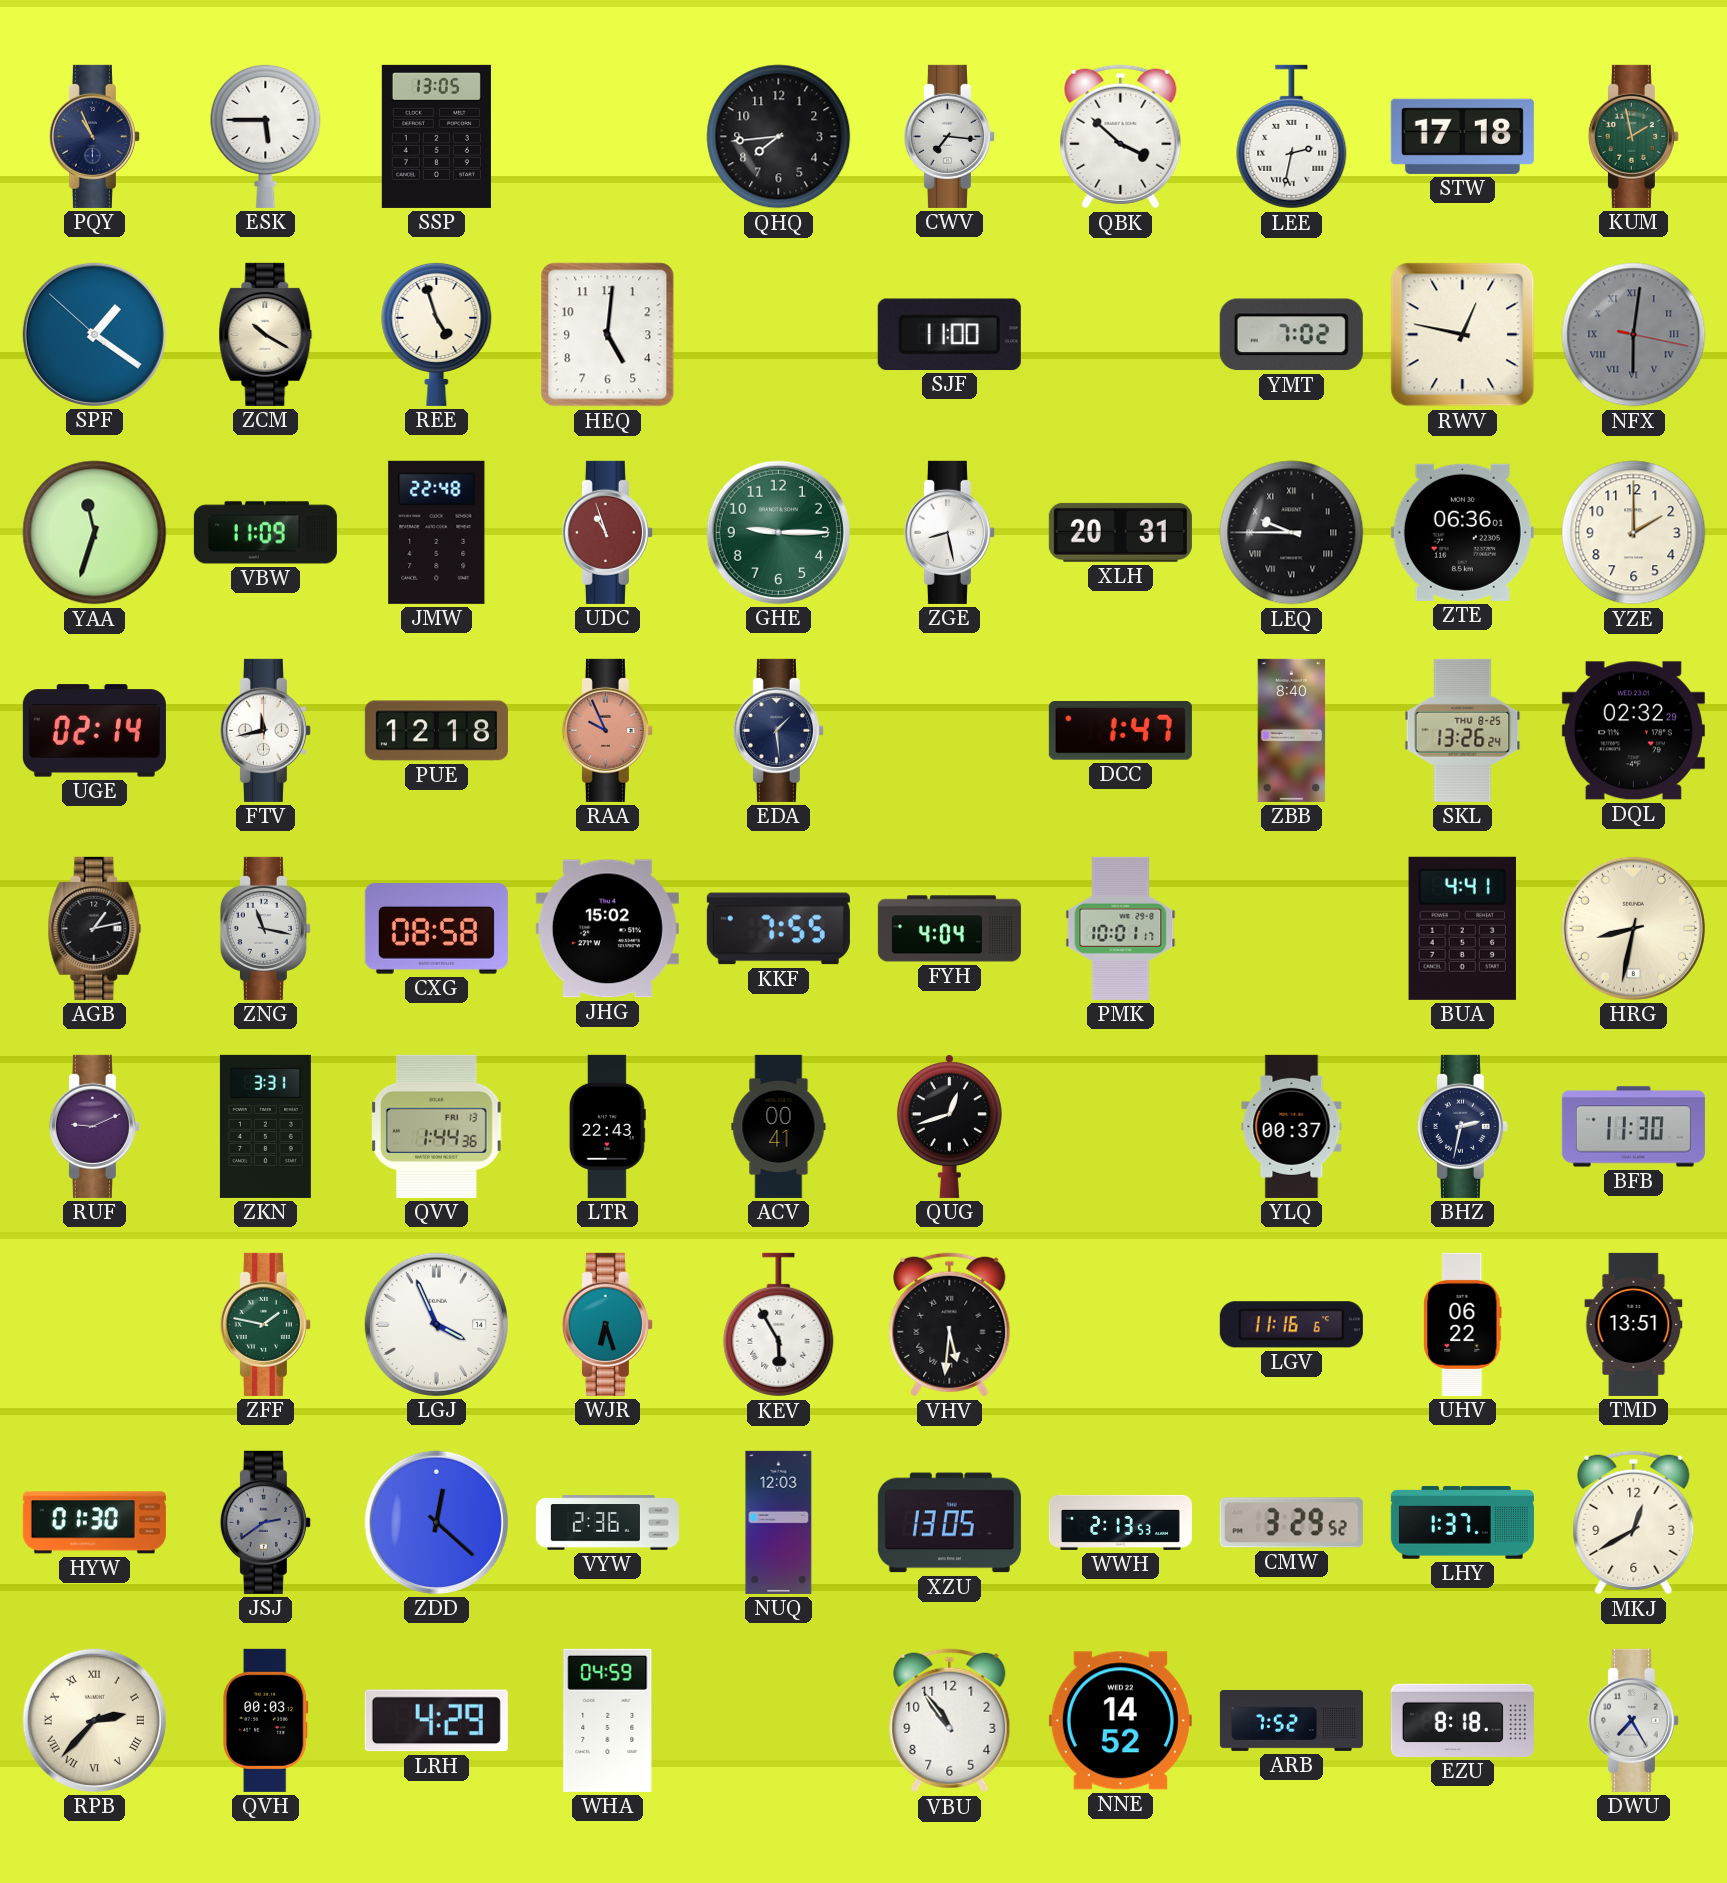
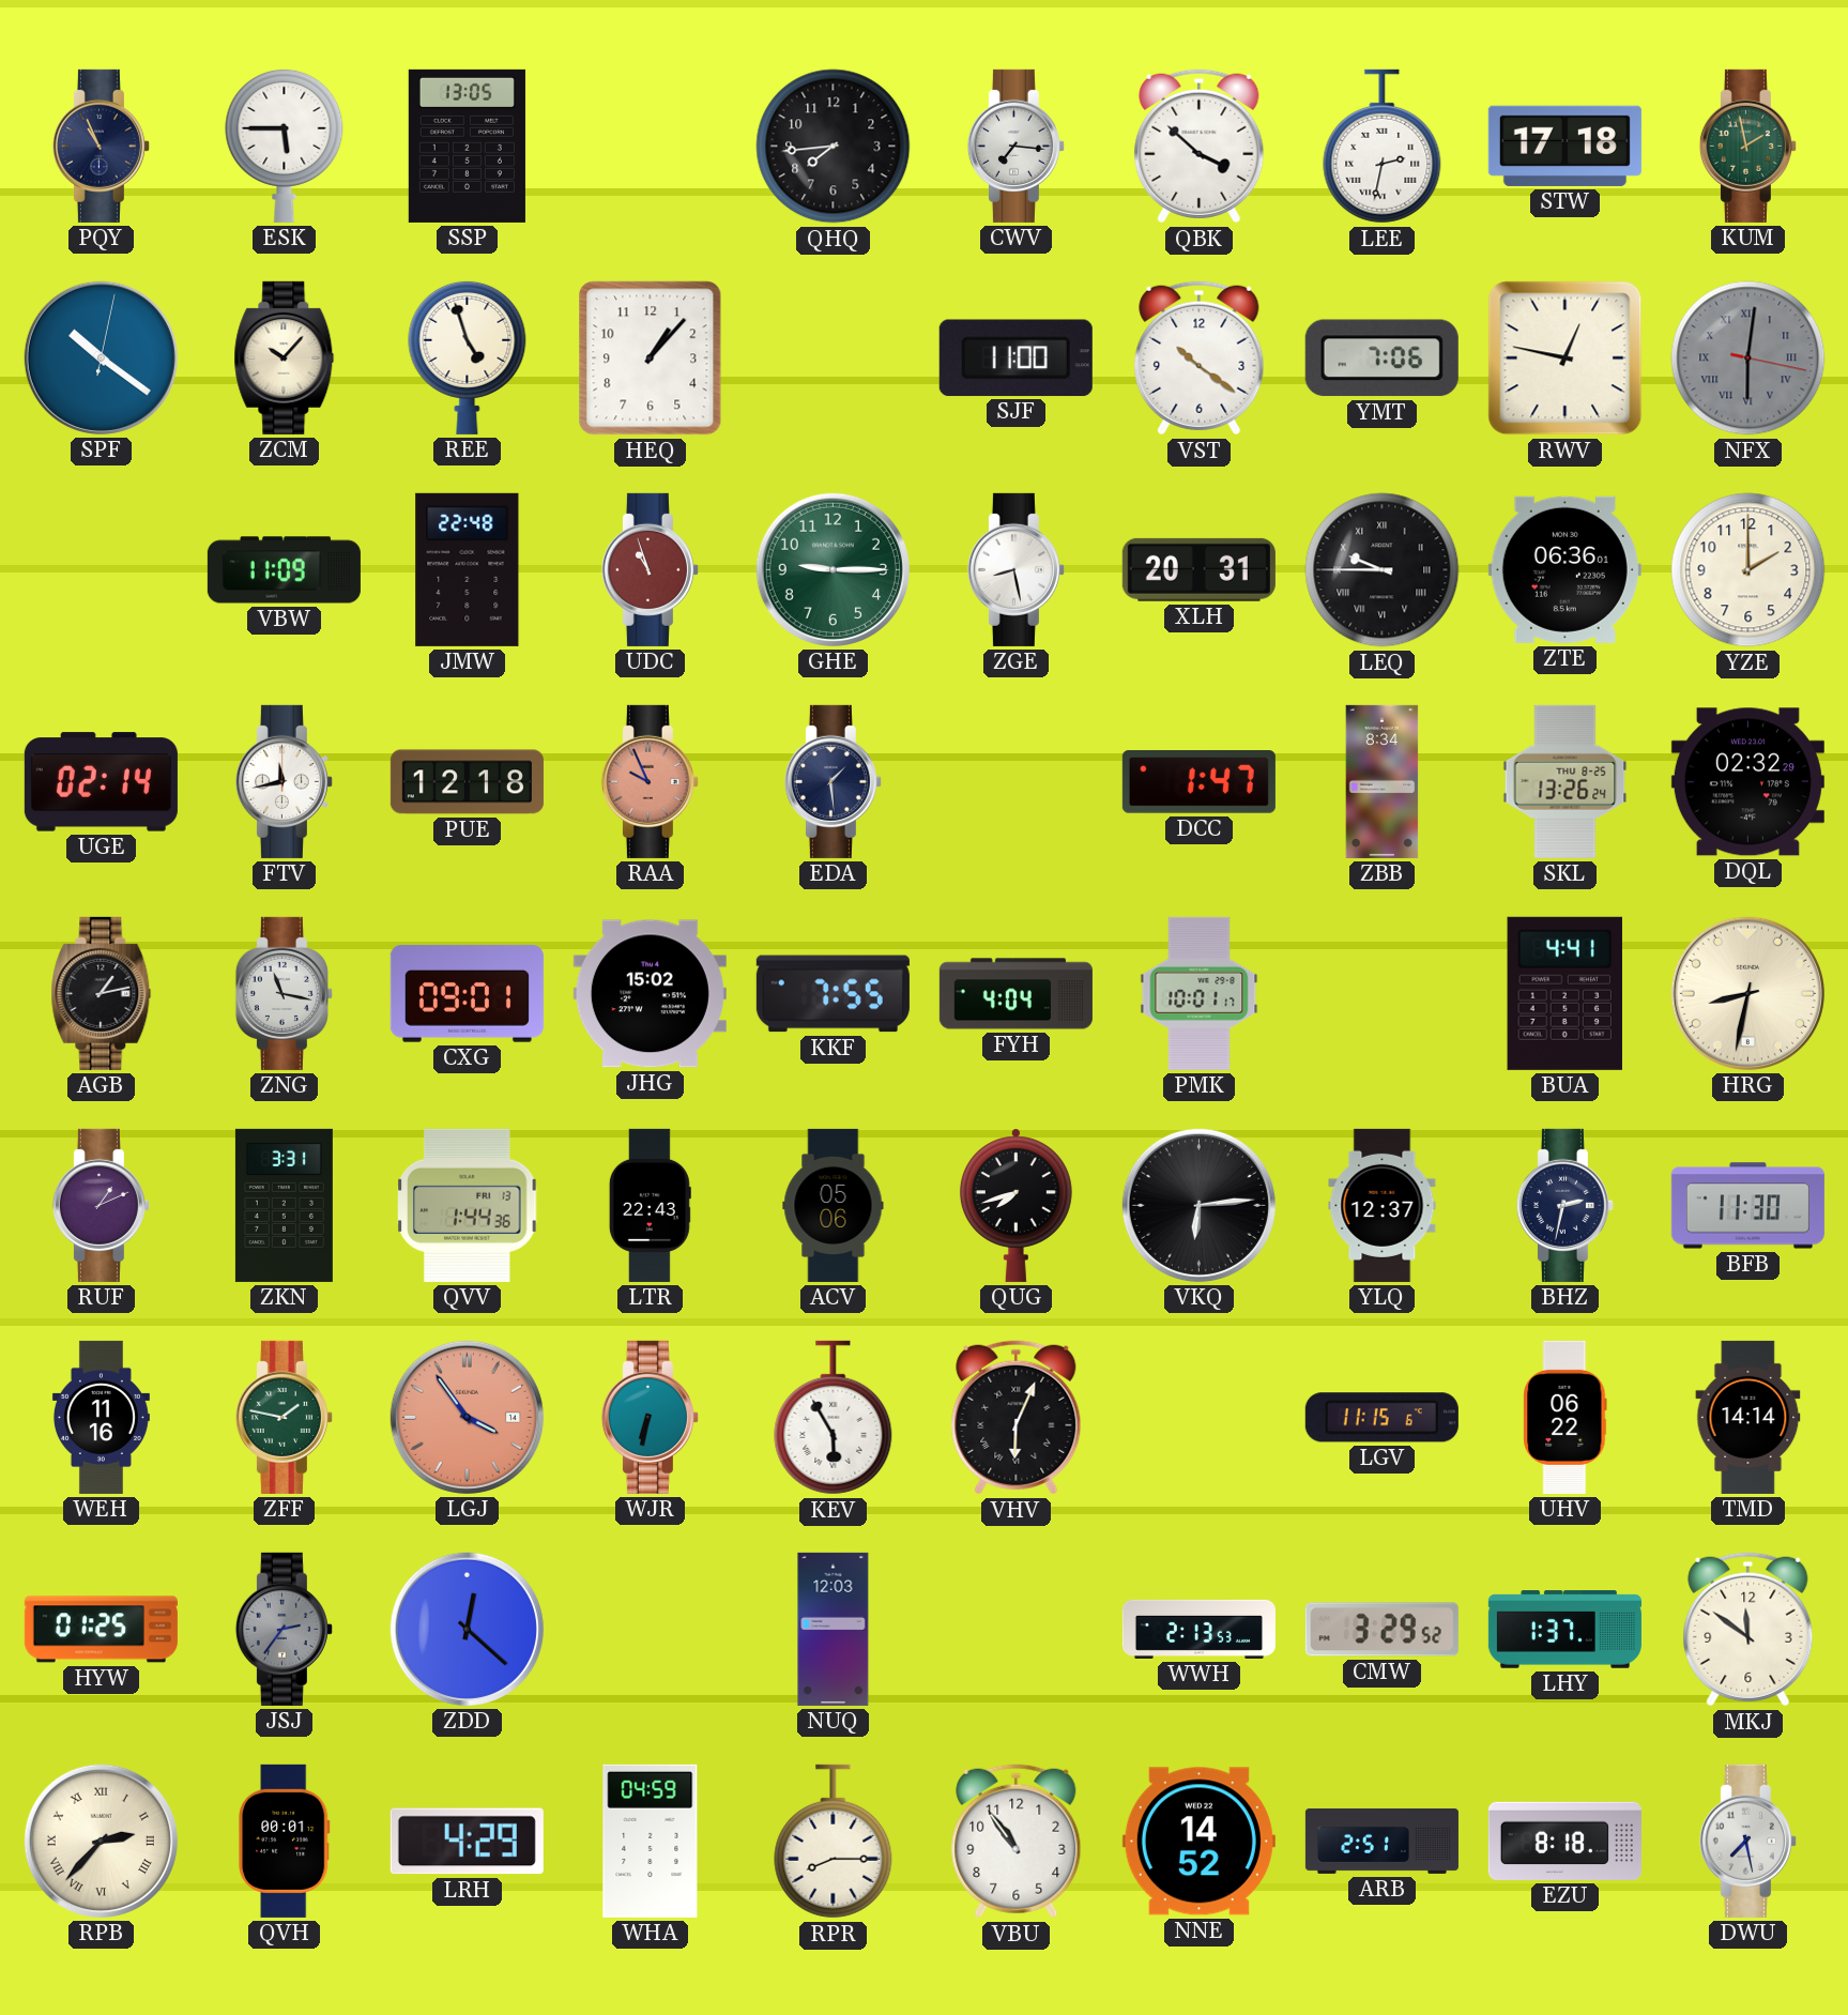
SPF: 1:20 -> 10:21 (101, 357)
ZCM: 10:20 -> 10:07 (285, 357)
HEQ: 5:01 -> 1:07 (651, 358)
VST: none -> 10:21 (1200, 358)
YMT: 7:02 -> 7:06 (1381, 358)
YAA: 11:33 -> none (95, 533)
ZBB: 8:40 -> 8:34 (1383, 781)
CXG: 08:58 -> 09:01 (467, 994)
RUF: 9:11 -> 1:11 (101, 1205)
ACV: 00:41 -> 05:06 (834, 1205)
QUG: 12:42 -> 7:42 (1015, 1205)
VKQ: none -> 6:14 (1198, 1205)
YLQ: 00:37 -> 12:37 (1383, 1205)
WEH: none -> 11:16 (101, 1417)
LGJ: 3:56 -> 3:54 (467, 1417)
LGJ dial: white -> salmon (467, 1417)
WJR: 6:27 -> 6:32 (650, 1417)
VHV: 5:31 -> 6:04 (1017, 1418)
LGV: 11:16 -> 11:15 (1381, 1418)
TMD: 13:51 -> 14:14 (1748, 1417)
HYW: 01:30 -> 01:25 (101, 1630)
JSJ: 2:39 -> 2:36 (284, 1629)
VYW: 2:36 -> none (607, 1523)
XZU: 13:05 -> none (949, 1523)
MKJ: 12:40 -> 11:51 (1748, 1630)
QVH: 00:03 -> 00:01 (285, 1841)
RPR: none -> 8:15 (834, 1842)
ARB: 7:52 -> 2:51 (1381, 1841)
DWU: 7:25 -> 7:28 (1747, 1841)
